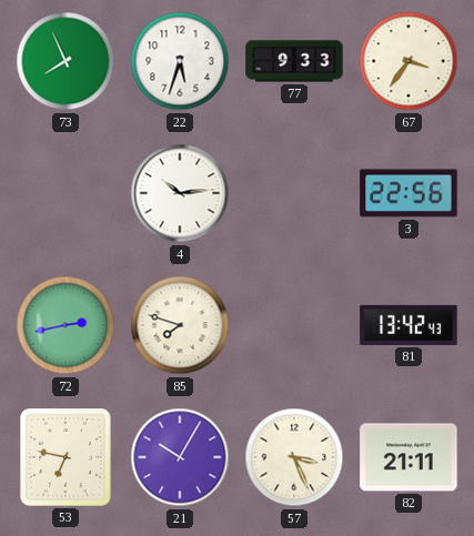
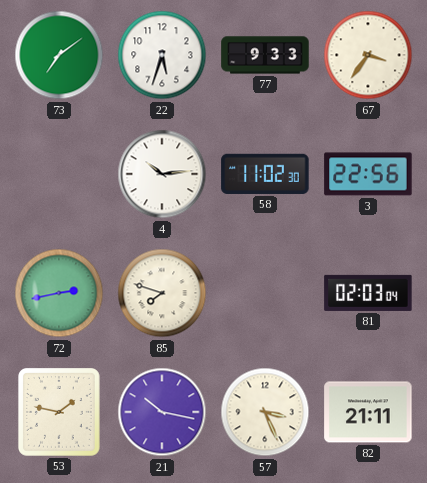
73: 7:56 -> 7:09 (59, 55)
58: none -> 11:02 (265, 174)
81: 13:42 -> 02:03 (368, 293)
53: 6:47 -> 1:47 (60, 413)
21: 10:05 -> 10:17 (162, 412)
